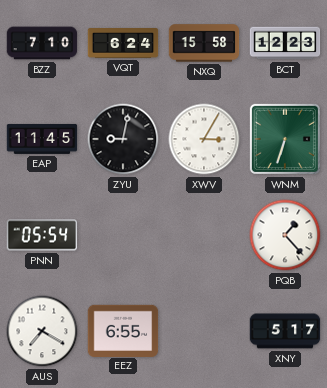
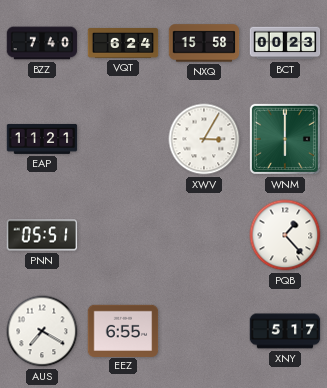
BZZ: 7:10 -> 7:40 (42, 43)
BCT: 12:23 -> 00:23 (285, 43)
EAP: 11:45 -> 11:21 (42, 139)
ZYU: 9:02 -> none (123, 139)
WNM: 6:33 -> 6:00 (285, 139)
PNN: 05:54 -> 05:51 (42, 235)
